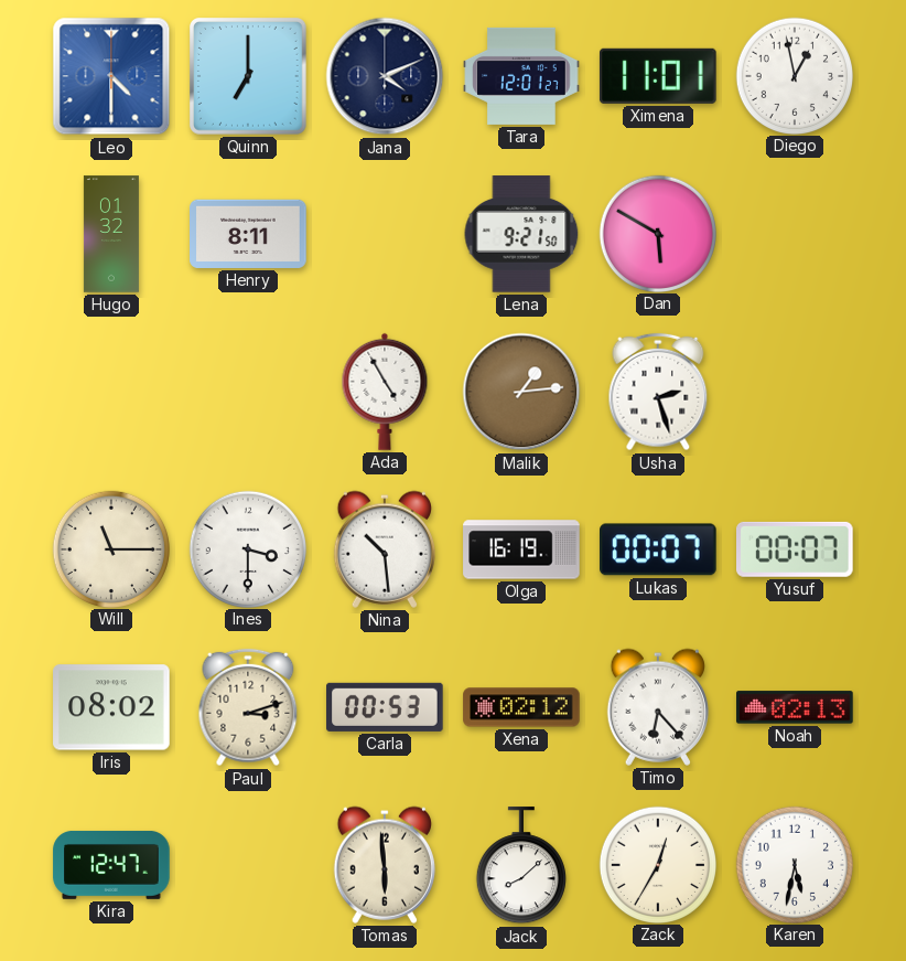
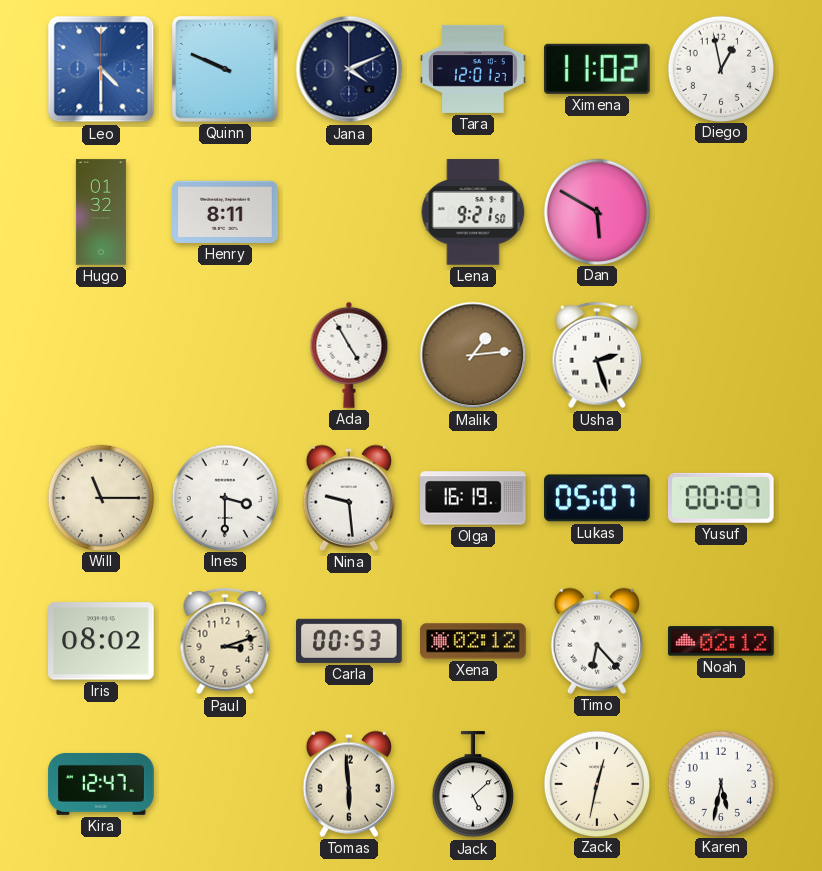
Quinn: 7:00 -> 9:49 (226, 70)
Ximena: 11:01 -> 11:02 (597, 69)
Nina: 10:29 -> 9:29 (348, 498)
Lukas: 00:07 -> 05:07 (598, 498)
Noah: 02:13 -> 02:12 (721, 641)
Jack: 8:08 -> 5:08 (473, 785)
Zack: 12:35 -> 12:32 (596, 783)
